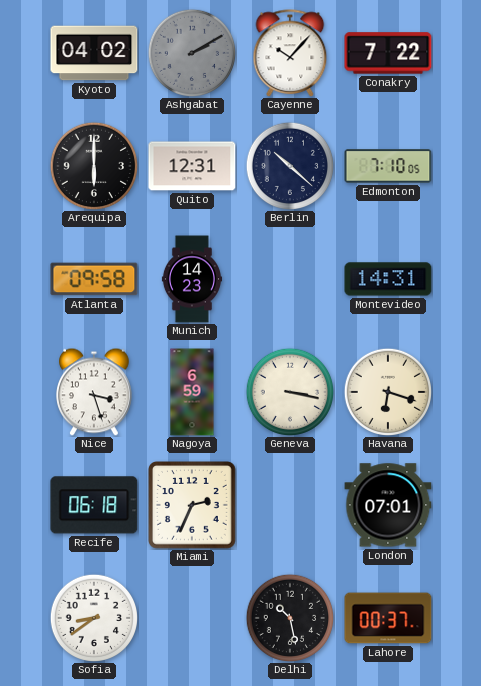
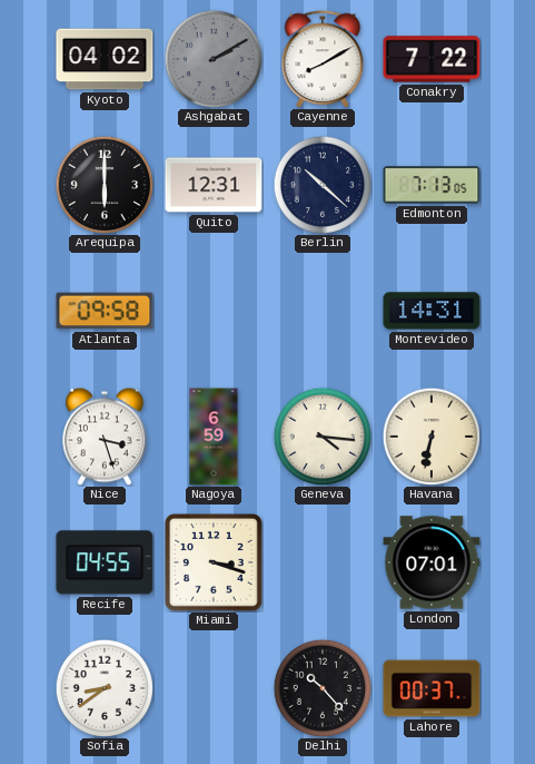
Cayenne: 10:07 -> 8:10 (323, 59)
Edmonton: 7:10 -> 7:13 (432, 185)
Munich: 14:23 -> none (192, 279)
Geneva: 3:17 -> 4:16 (321, 435)
Havana: 6:18 -> 6:32 (430, 435)
Recife: 06:18 -> 04:55 (105, 562)
Miami: 2:34 -> 3:18 (215, 564)
Delhi: 10:28 -> 10:23 (321, 687)
